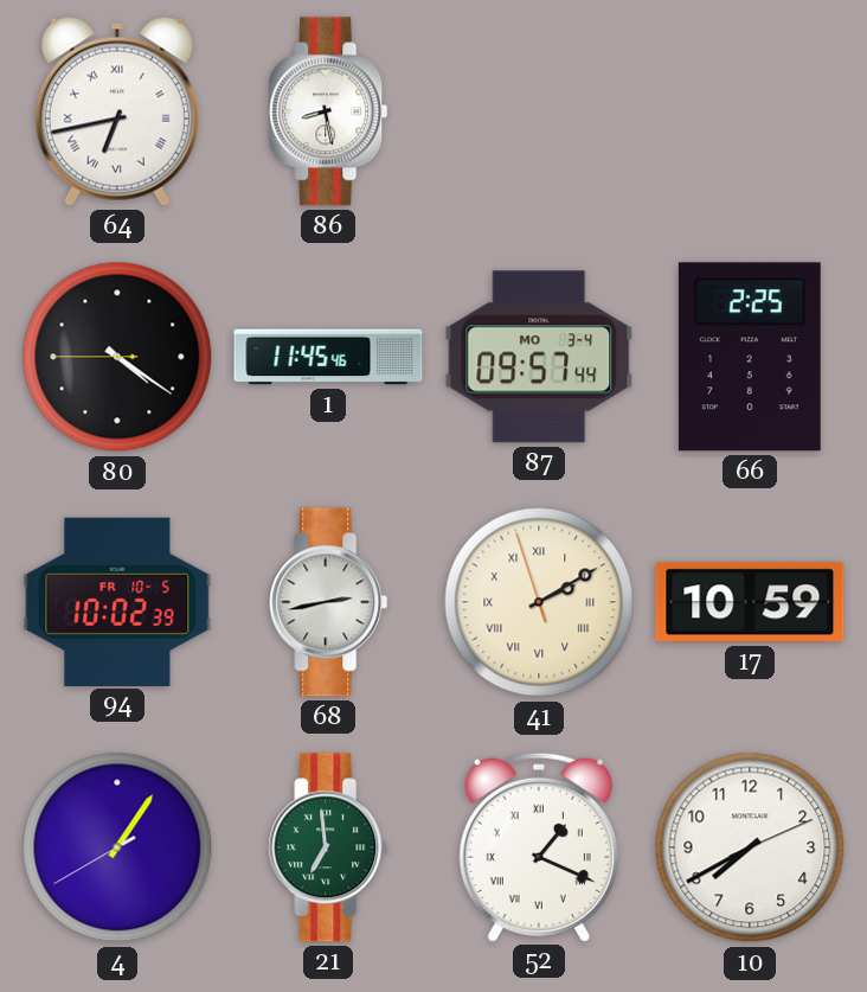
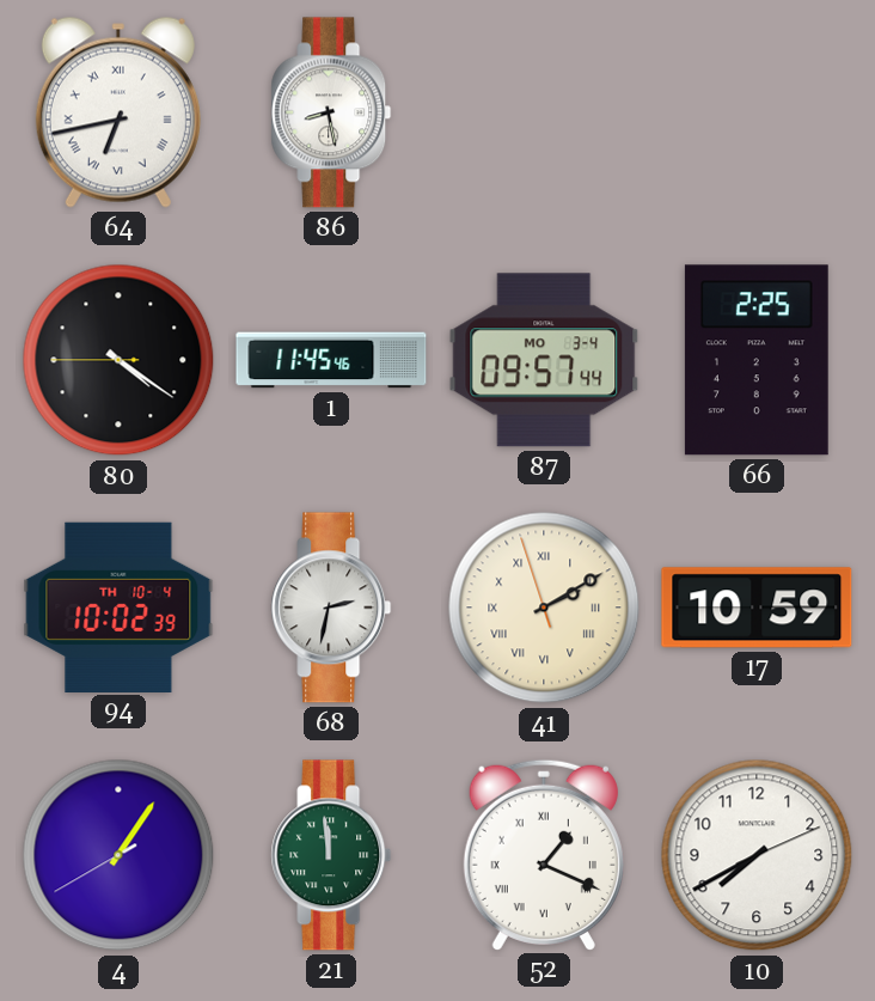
94 date: FR 10-5 -> TH 10-4 (118, 606)
68: 2:43 -> 2:32 (331, 608)
21: 6:59 -> 11:59 (331, 855)
